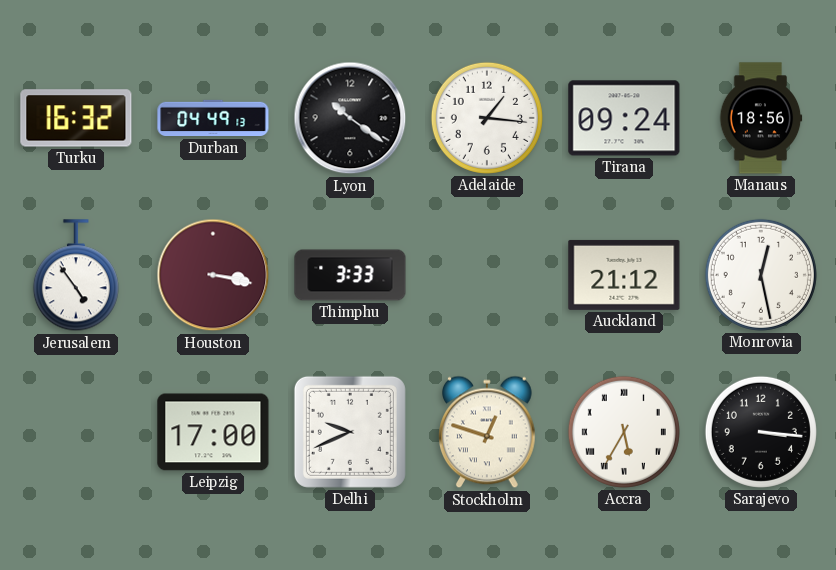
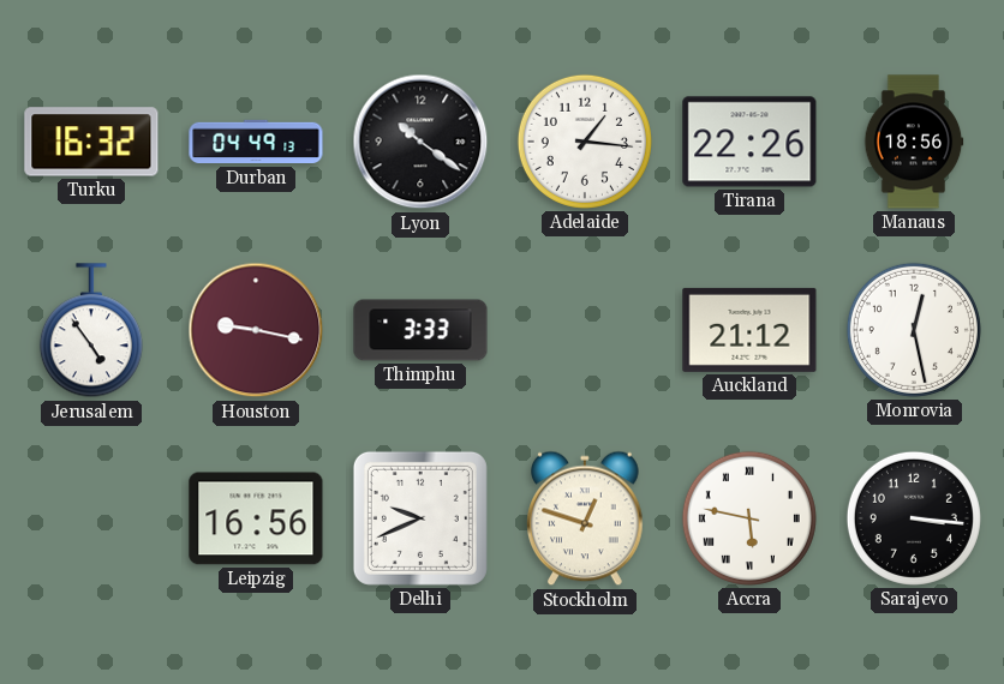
Tirana: 09:24 -> 22:26 (749, 142)
Houston: 3:17 -> 9:17 (256, 330)
Leipzig: 17:00 -> 16:56 (256, 518)
Accra: 5:35 -> 5:47 (749, 518)
